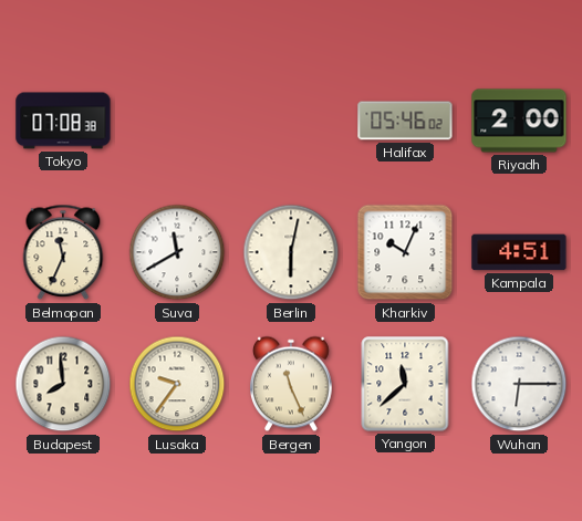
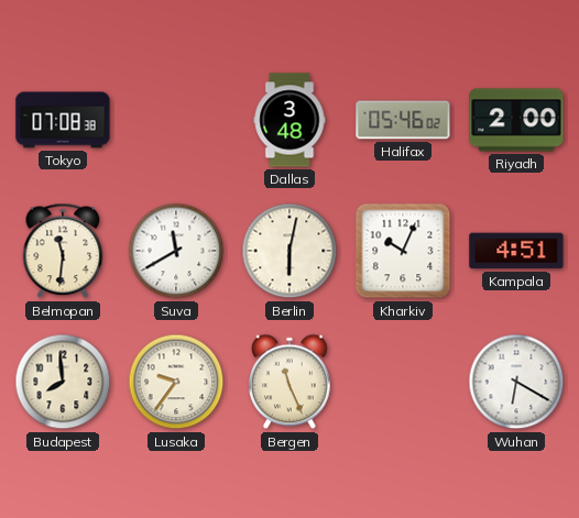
Dallas: none -> 3:48 (289, 120)
Belmopan: 11:34 -> 11:31 (63, 251)
Yangon: 11:38 -> none (405, 384)
Wuhan: 6:15 -> 6:20 (516, 382)
